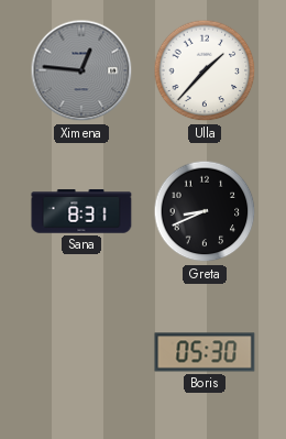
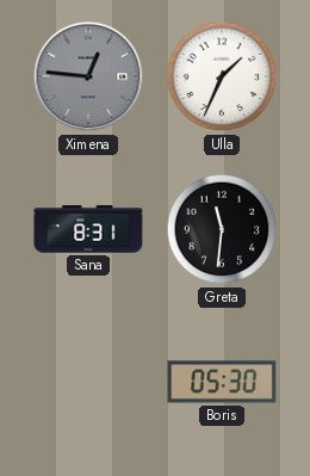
Ulla: 1:37 -> 1:34 (222, 76)
Greta: 8:41 -> 11:31 (222, 229)
